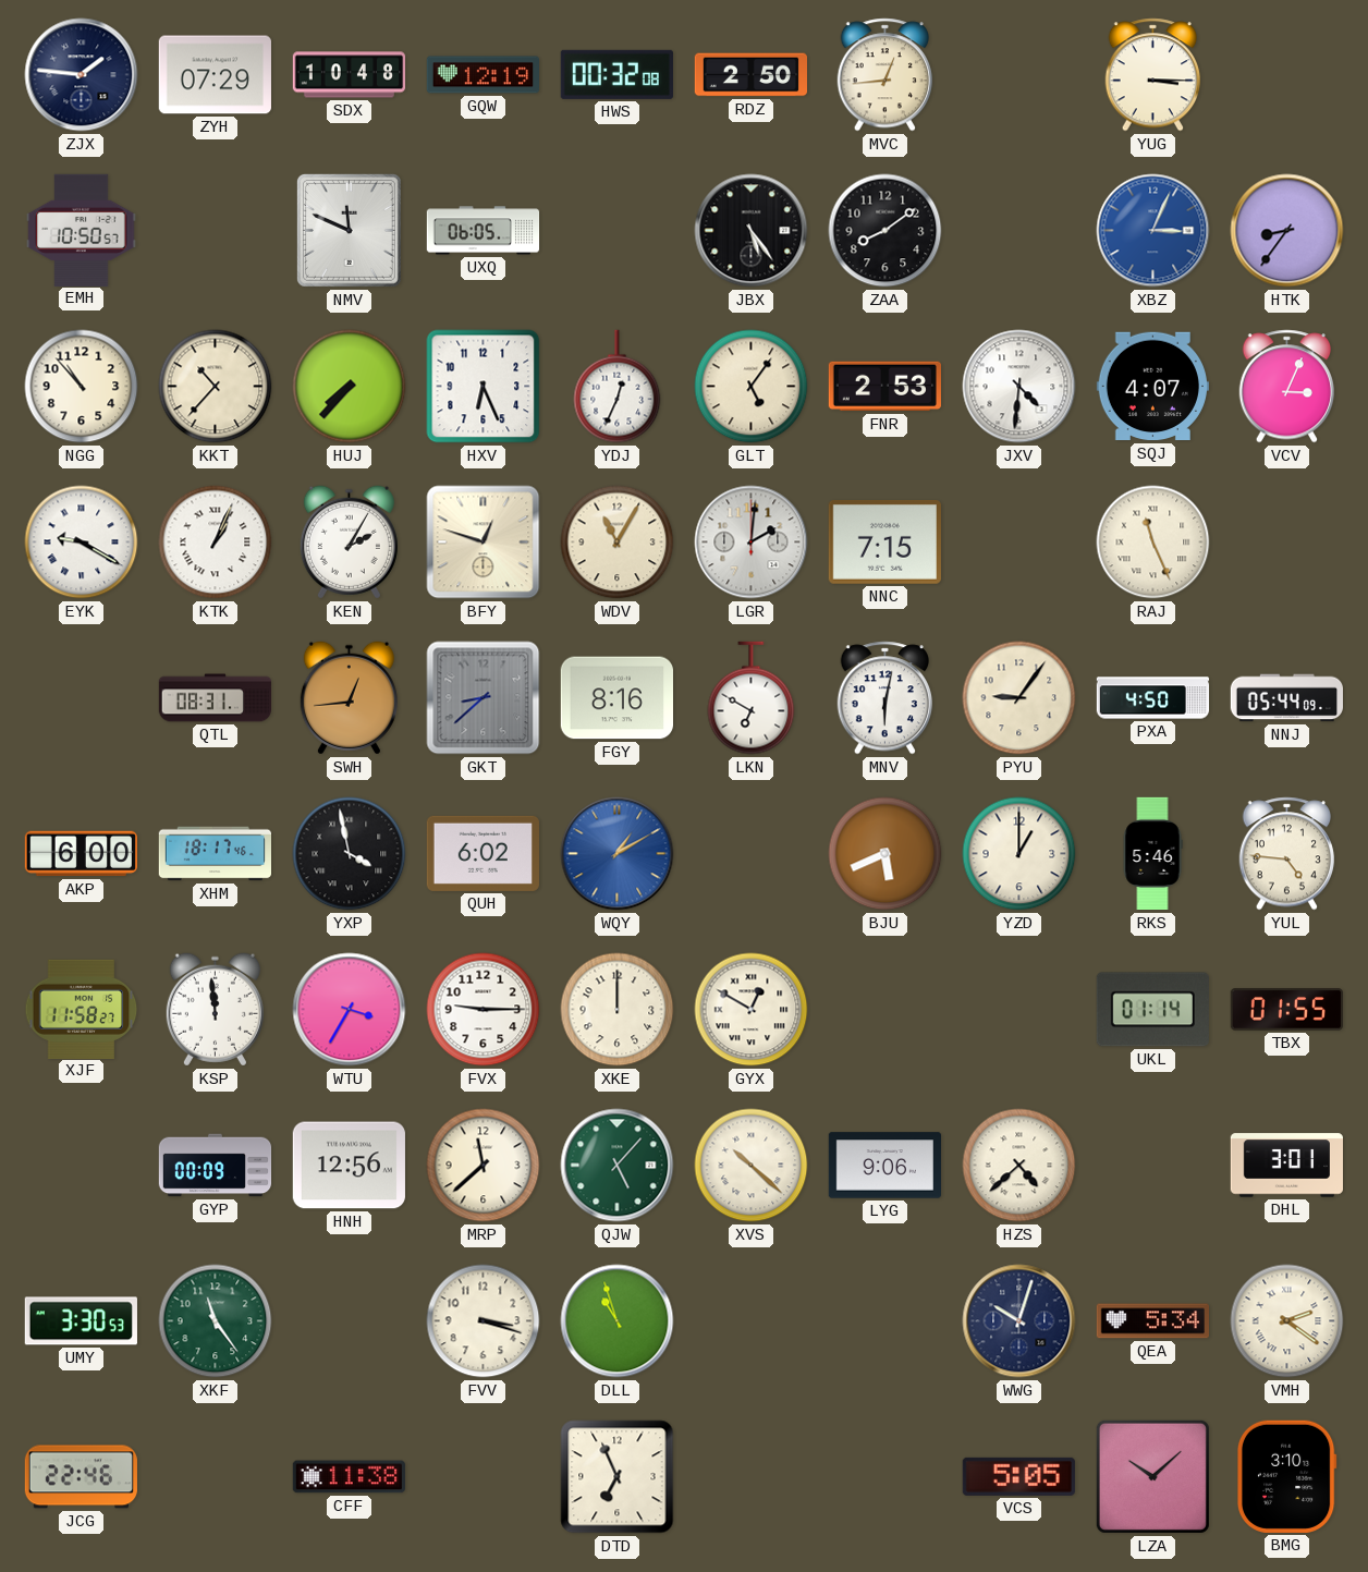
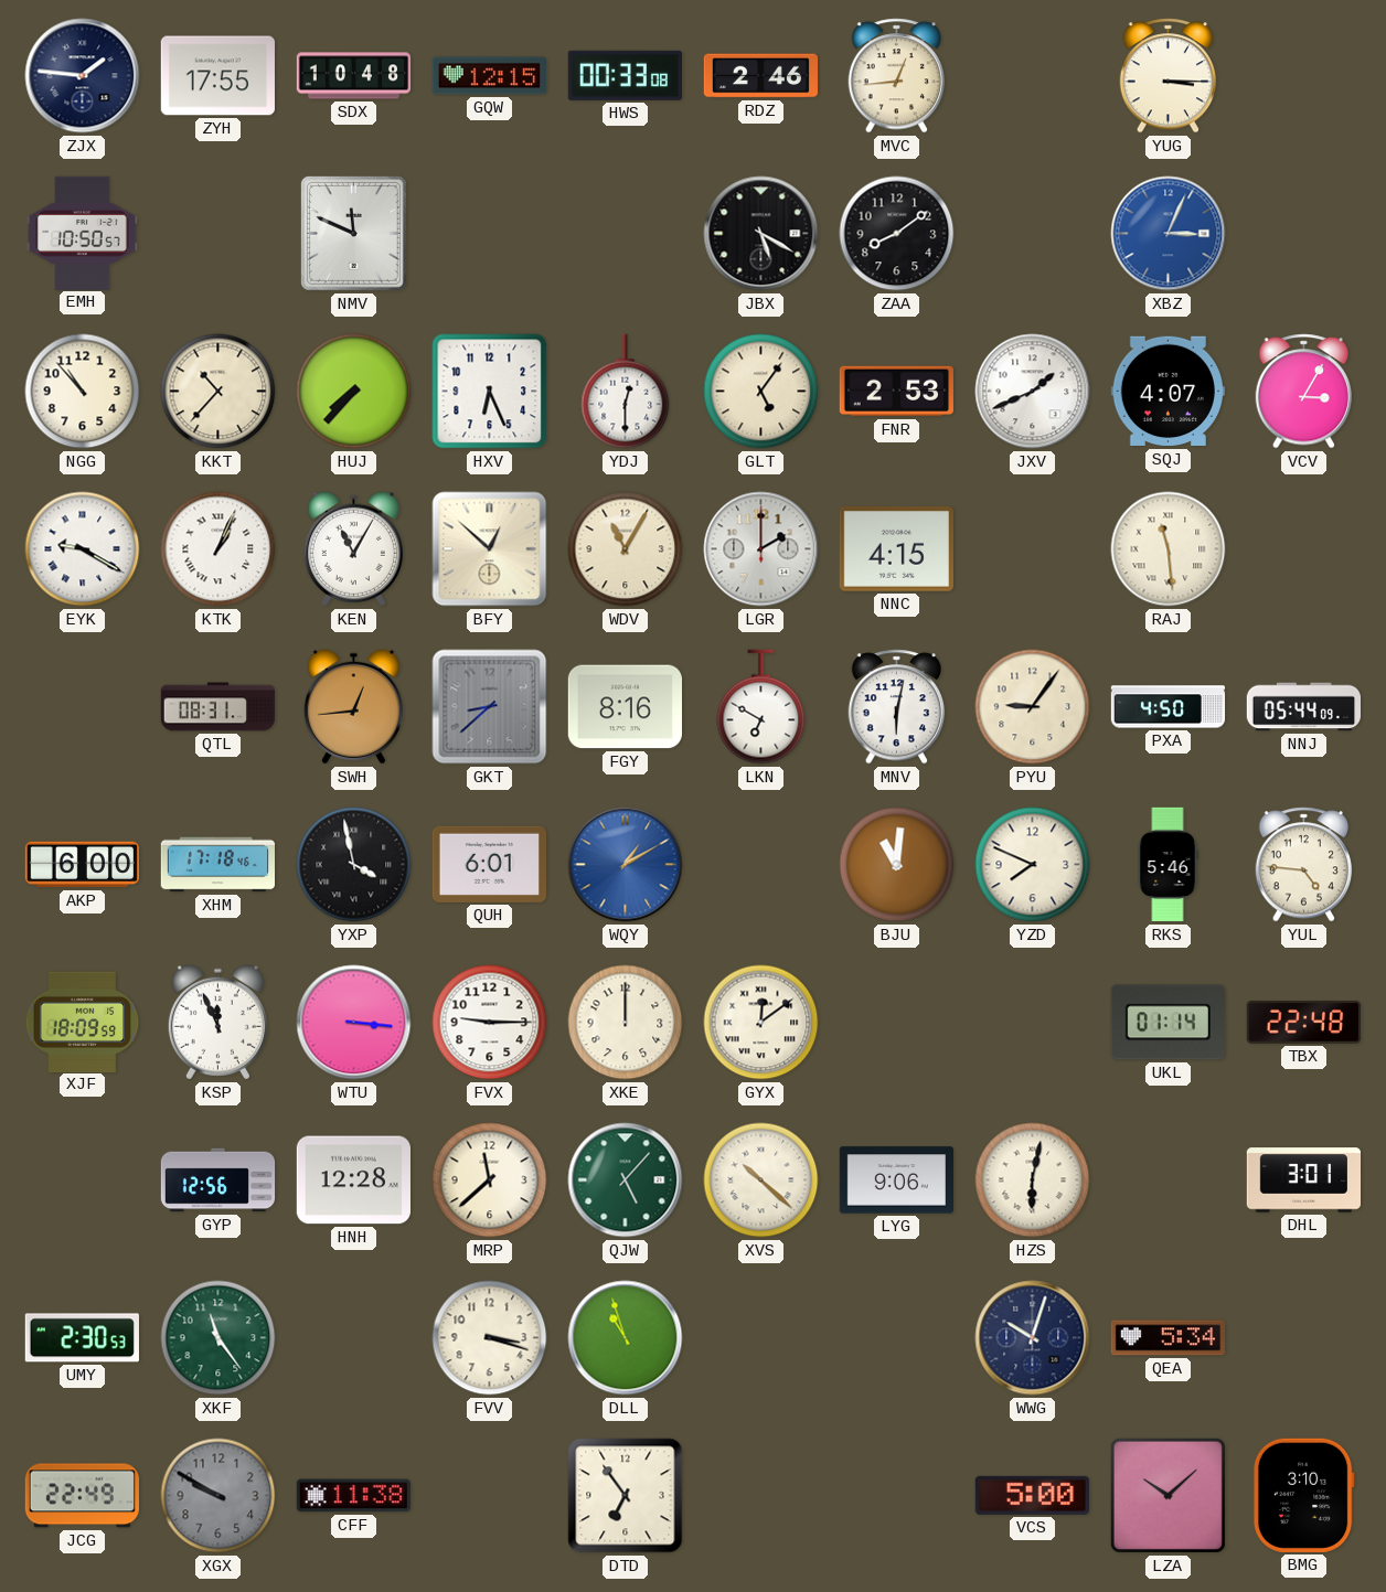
ZYH: 07:29 -> 17:55 (217, 76)
GQW: 12:19 -> 12:15 (489, 76)
HWS: 00:32 -> 00:33 (625, 75)
RDZ: 2:50 -> 2:46 (760, 76)
UXQ: 06:05 -> none (484, 231)
JBX: 5:24 -> 5:20 (761, 234)
HTK: 8:36 -> none (1287, 231)
YDJ: 12:34 -> 12:30 (626, 392)
JXV: 4:31 -> 1:41 (1033, 392)
VCV: 3:04 -> 3:05 (1304, 392)
KEN: 2:05 -> 11:05 (353, 549)
BFY: 12:48 -> 12:52 (490, 549)
LGR: 2:01 -> 2:00 (761, 549)
NNC: 7:15 -> 4:15 (896, 548)
RAJ: 11:26 -> 11:29 (1169, 549)
XHM: 18:17 -> 17:18 (217, 865)
QUH: 6:02 -> 6:01 (489, 864)
BJU: 5:41 -> 11:01 (897, 865)
YZD: 1:00 -> 7:49 (1033, 865)
XJF: 11:58 -> 18:09 (83, 1022)
KSP: 11:59 -> 11:56 (217, 1023)
WTU: 3:35 -> 3:16 (354, 1023)
GYX: 12:50 -> 12:09 (761, 1023)
TBX: 01:55 -> 22:48 (1303, 1023)
GYP: 00:09 -> 12:56 (218, 1180)
HNH: 12:56 -> 12:28 (353, 1180)
HZS: 4:38 -> 6:02 (1033, 1180)
UMY: 3:30 -> 2:30 (82, 1338)
VMH: 2:21 -> none (1287, 1321)
JCG: 22:46 -> 22:49 (82, 1496)
XGX: none -> 9:50 (218, 1496)
DTD: 6:56 -> 6:54 (626, 1496)
VCS: 5:05 -> 5:00 (1032, 1495)
